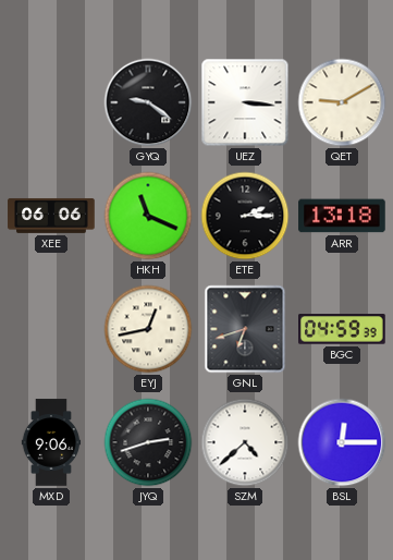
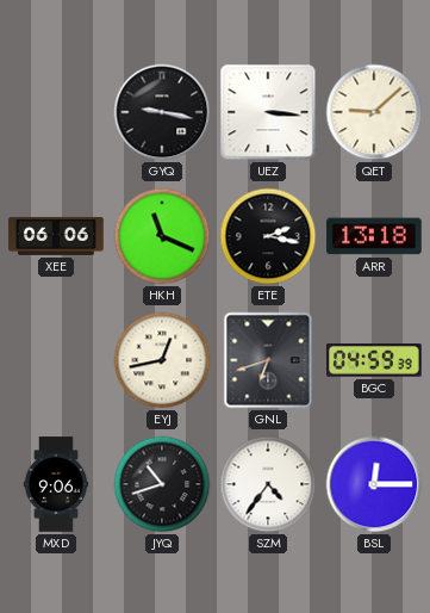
GYQ: 9:21 -> 9:17 (162, 112)
QET: 9:10 -> 9:08 (374, 112)
ETE: 2:15 -> 2:17 (268, 236)
JYQ: 2:42 -> 10:42 (162, 484)
SZM: 4:38 -> 4:36 (268, 484)
